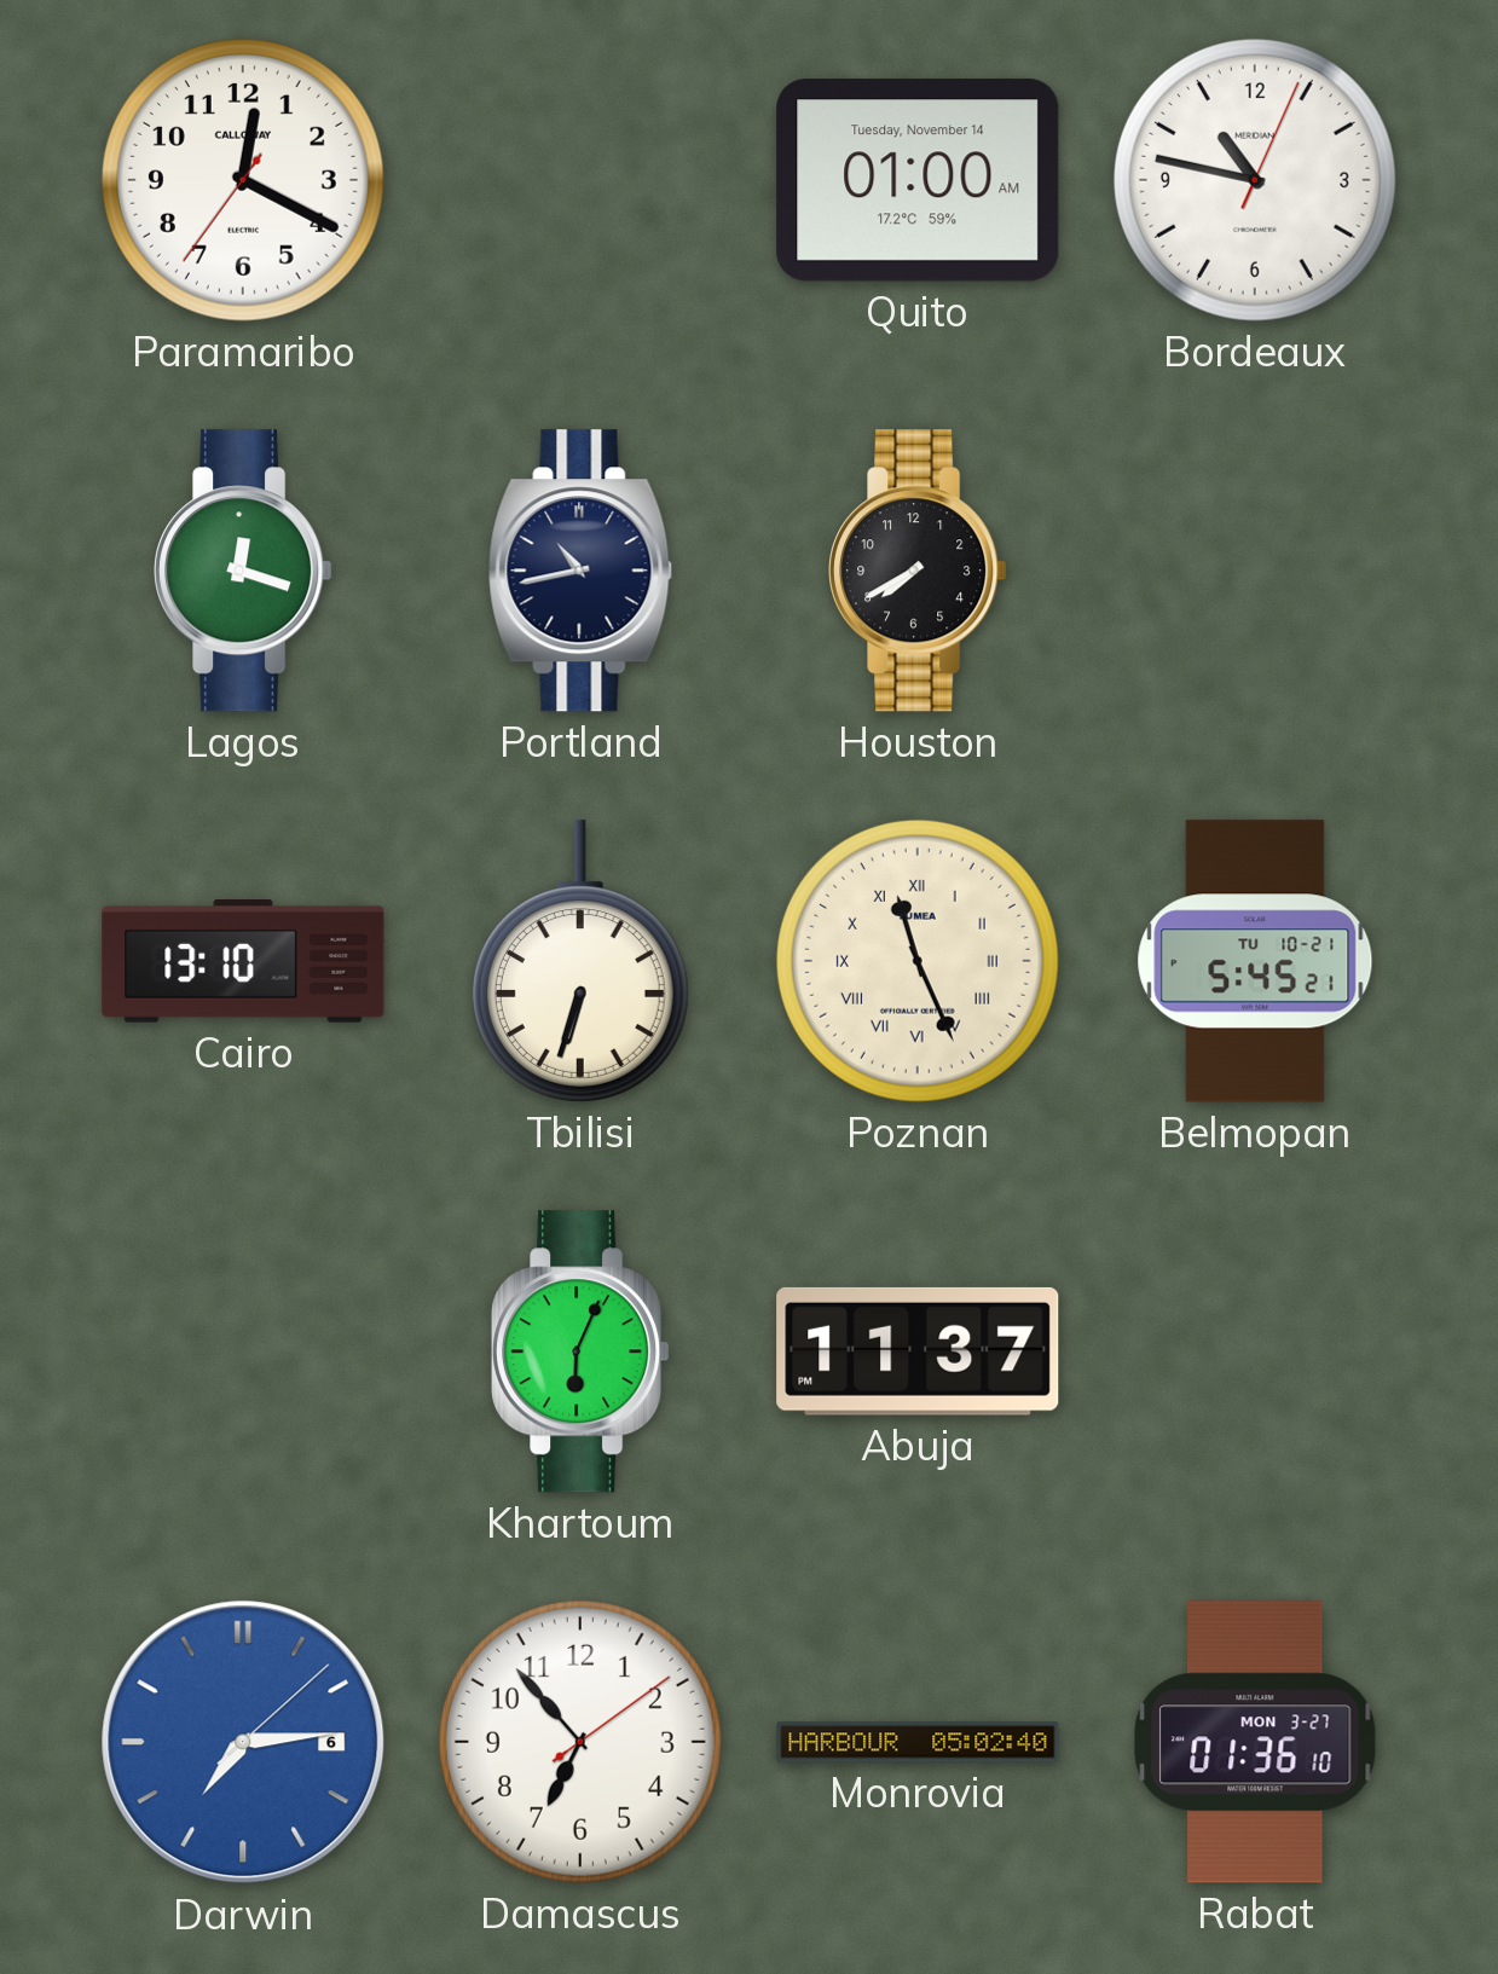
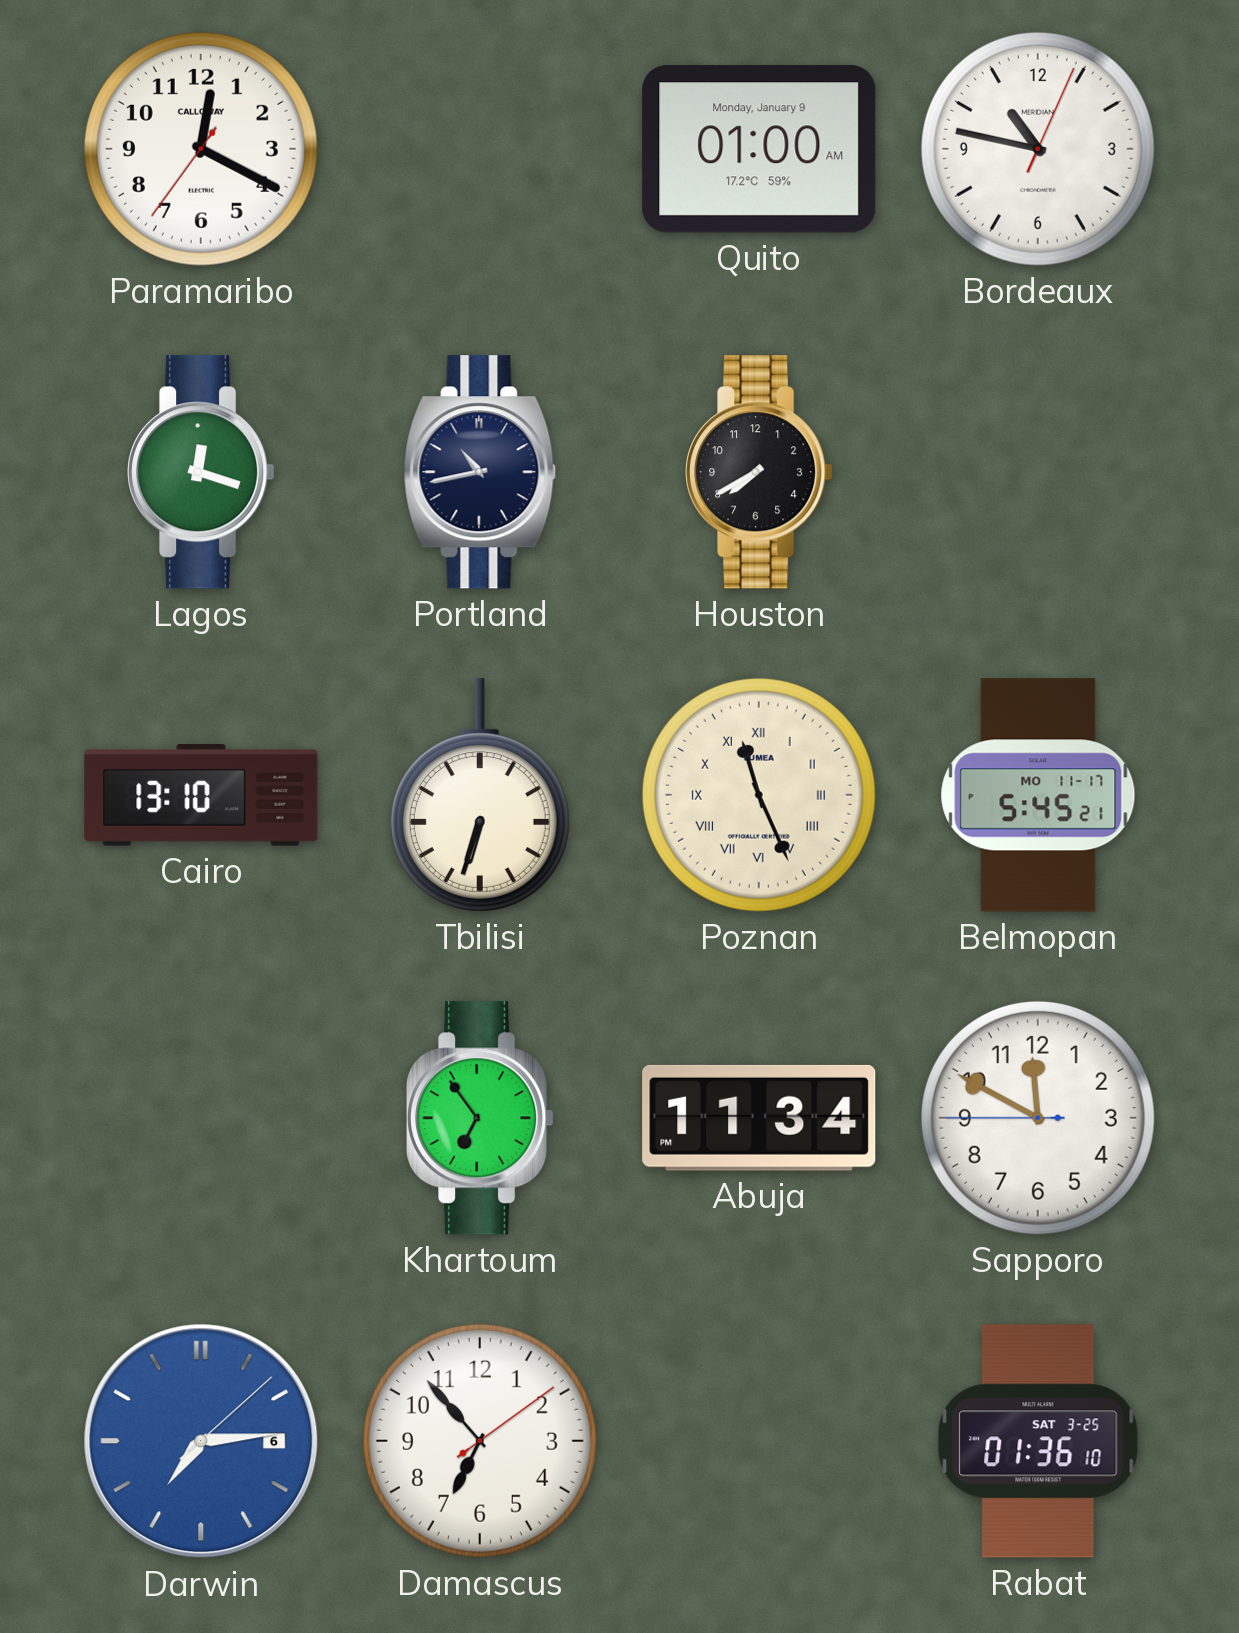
Quito date: Tuesday, November 14 -> Monday, January 9 (759, 149)
Belmopan date: TU 10-21 -> MO 11-17 (1038, 795)
Khartoum: 6:04 -> 6:54 (480, 1118)
Abuja: 11:37 -> 11:34 (759, 1118)
Sapporo: none -> 11:49 (1038, 1118)
Monrovia: 05:02 -> none (918, 1742)
Rabat date: MON 3-27 -> SAT 3-25 (1038, 1441)
